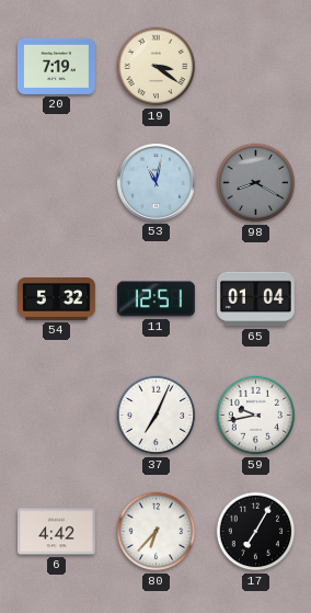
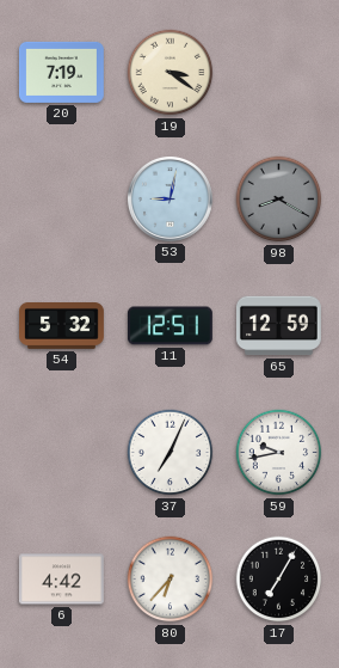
53: 11:02 -> 9:02 (171, 200)
65: 01:04 -> 12:59 (279, 326)
